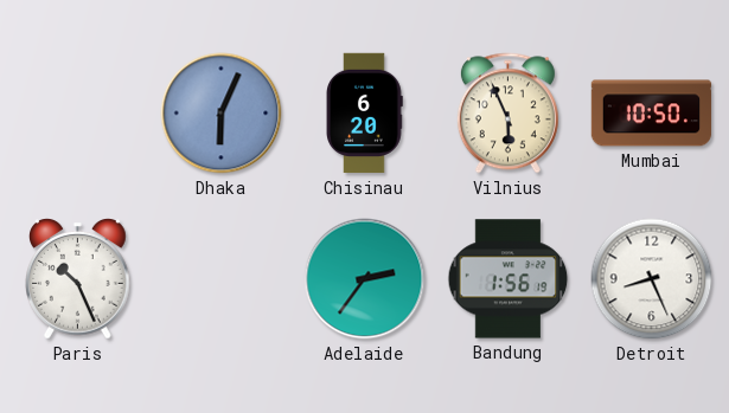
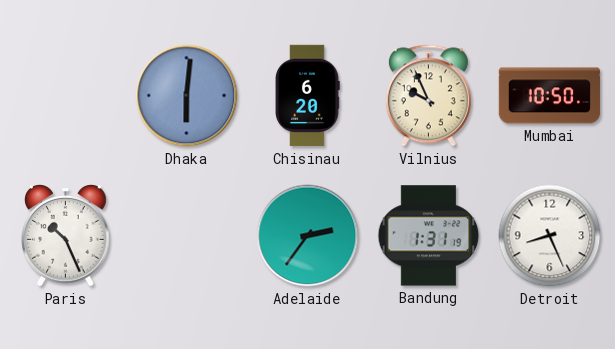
Dhaka: 6:04 -> 6:01 (187, 96)
Vilnius: 5:56 -> 9:56 (428, 96)
Bandung: 1:56 -> 1:31 (429, 236)
